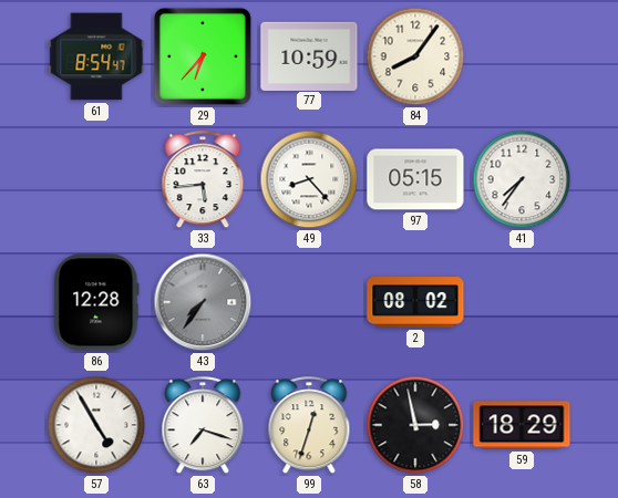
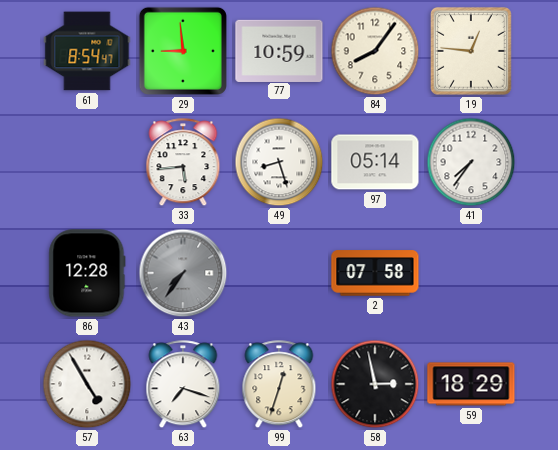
29: 6:37 -> 8:59 (183, 51)
19: none -> 12:46 (471, 51)
49: 8:23 -> 8:27 (279, 162)
97: 05:15 -> 05:14 (375, 162)
2: 08:02 -> 07:58 (375, 273)
